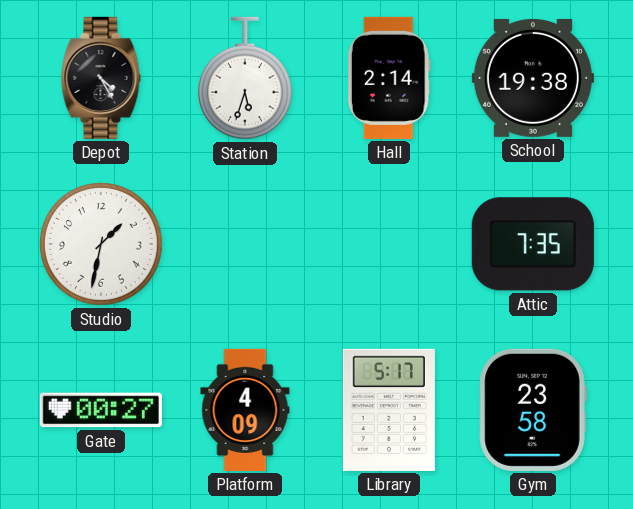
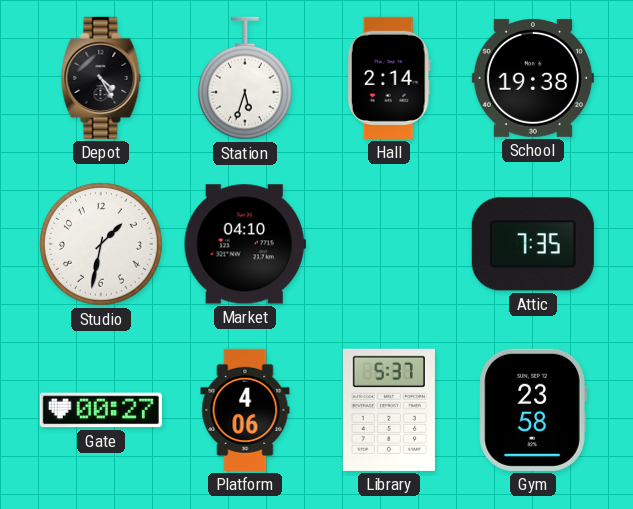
Market: none -> 04:10 (245, 244)
Platform: 4:09 -> 4:06 (245, 410)
Library: 5:17 -> 5:37 (389, 410)
